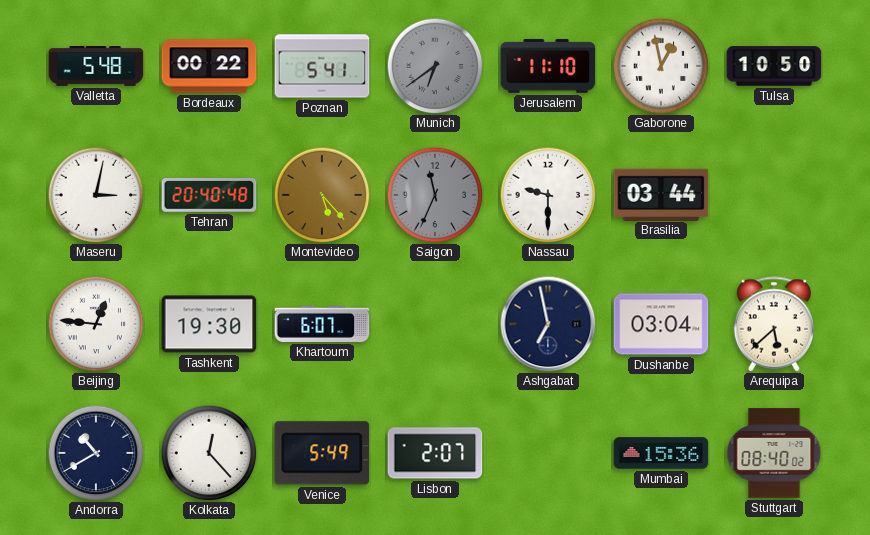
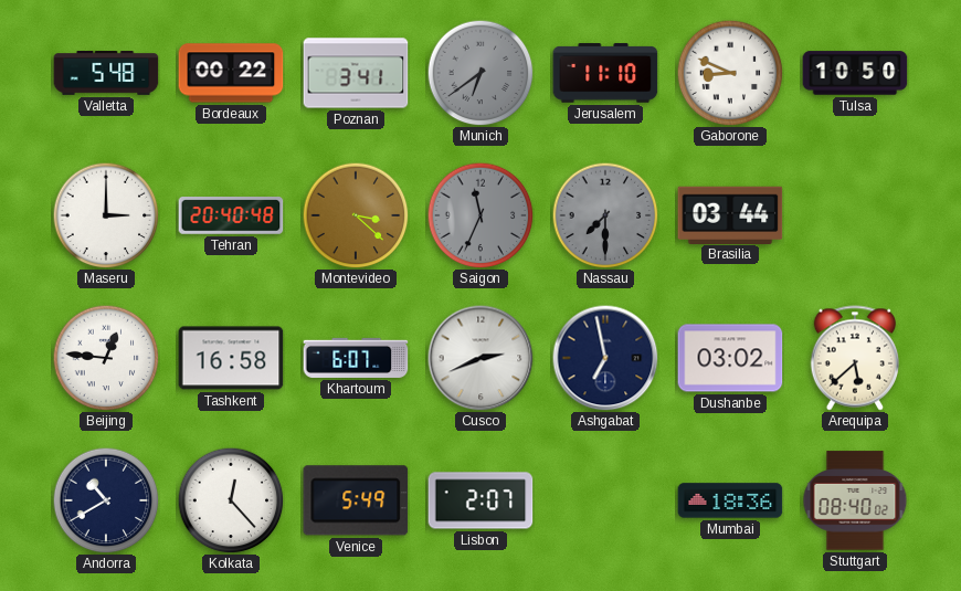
Poznan: 5:41 -> 3:41 (356, 73)
Gaborone: 12:58 -> 8:49 (730, 73)
Maseru: 3:02 -> 3:00 (106, 215)
Montevideo: 5:23 -> 3:22 (356, 215)
Nassau: 9:30 -> 7:30 (605, 215)
Nassau dial: white -> grey (605, 215)
Tashkent: 19:30 -> 16:58 (231, 358)
Cusco: none -> 2:41 (480, 358)
Dushanbe: 03:04 -> 03:02 (730, 358)
Mumbai: 15:36 -> 18:36 (730, 500)
